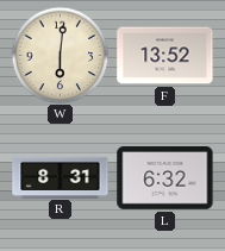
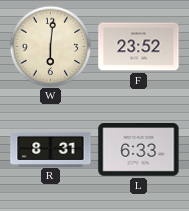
F: 13:52 -> 23:52 (139, 47)
L: 6:32 -> 6:33 (139, 150)
